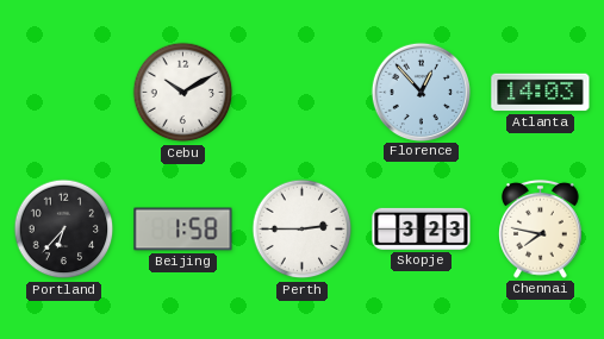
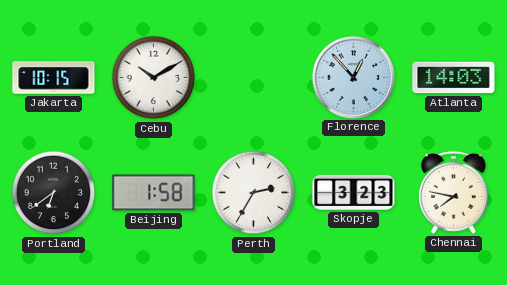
Jakarta: none -> 10:15 (54, 78)
Portland: 6:37 -> 6:39 (54, 193)
Perth: 2:45 -> 2:35 (254, 193)
